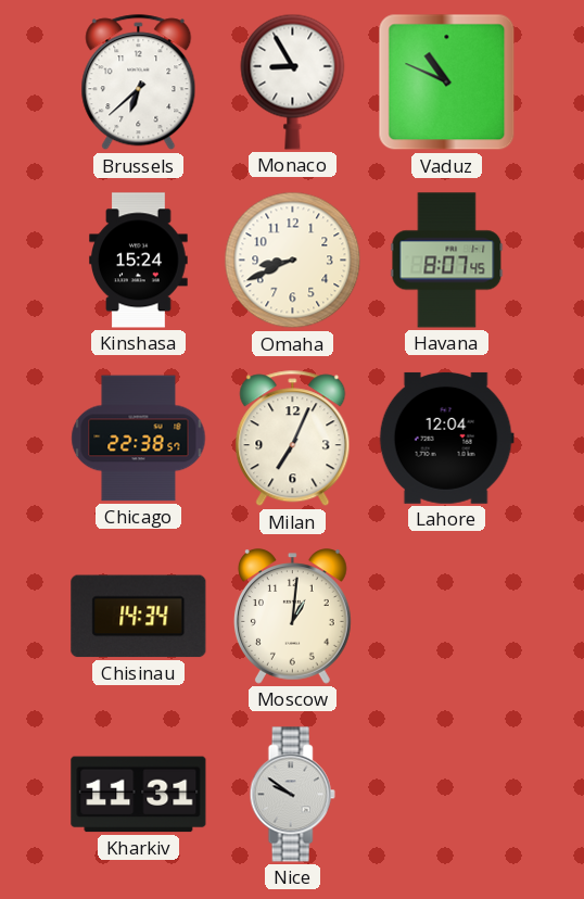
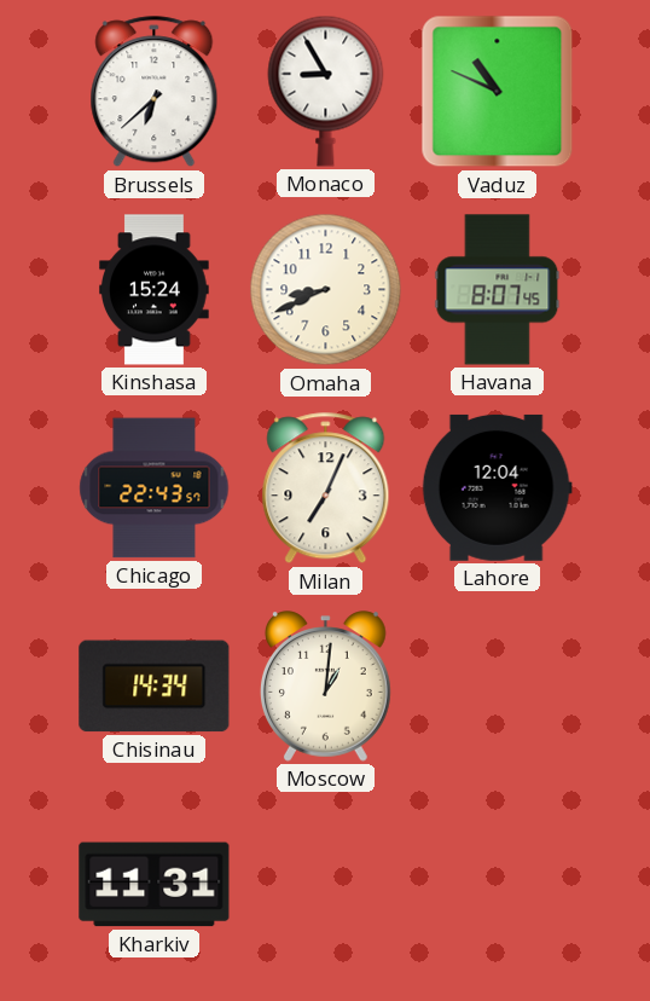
Chicago: 22:38 -> 22:43 (155, 488)
Nice: 9:51 -> none (292, 795)
